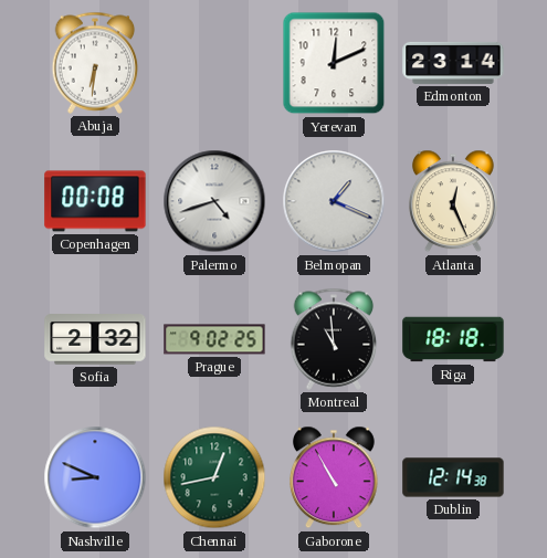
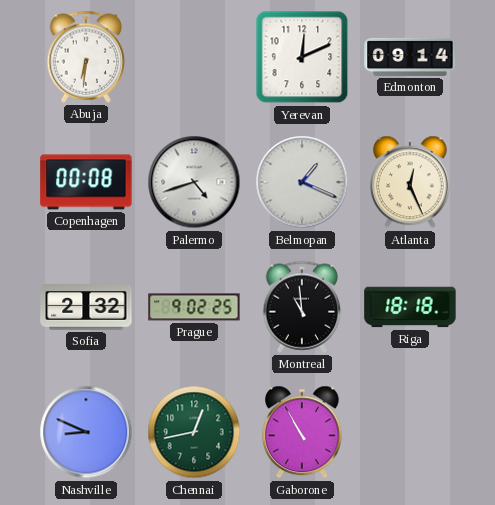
Edmonton: 23:14 -> 09:14 (410, 57)
Dublin: 12:14 -> none (453, 477)
